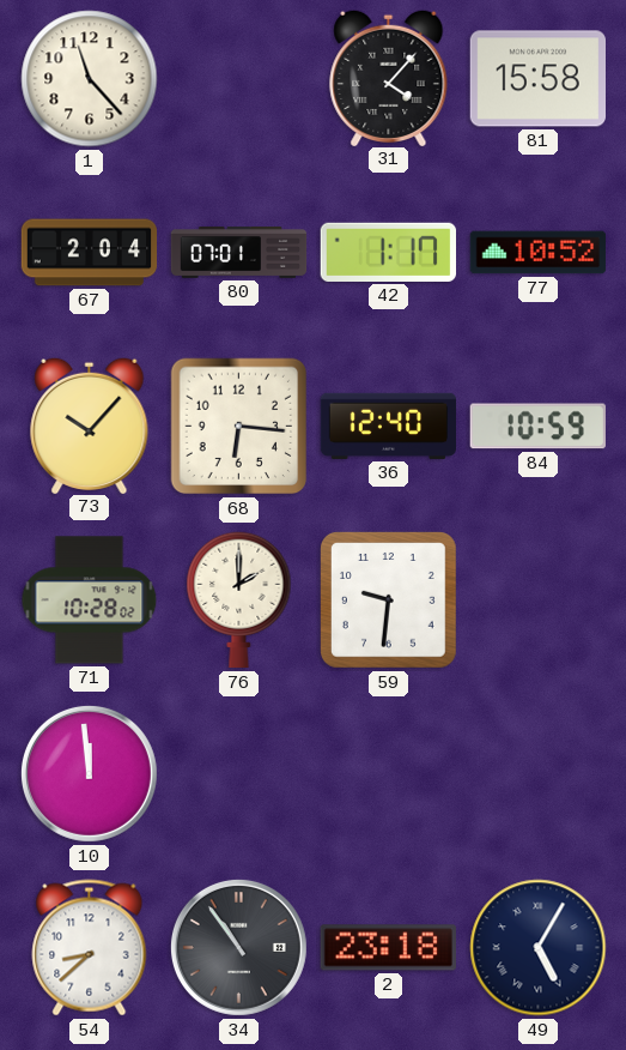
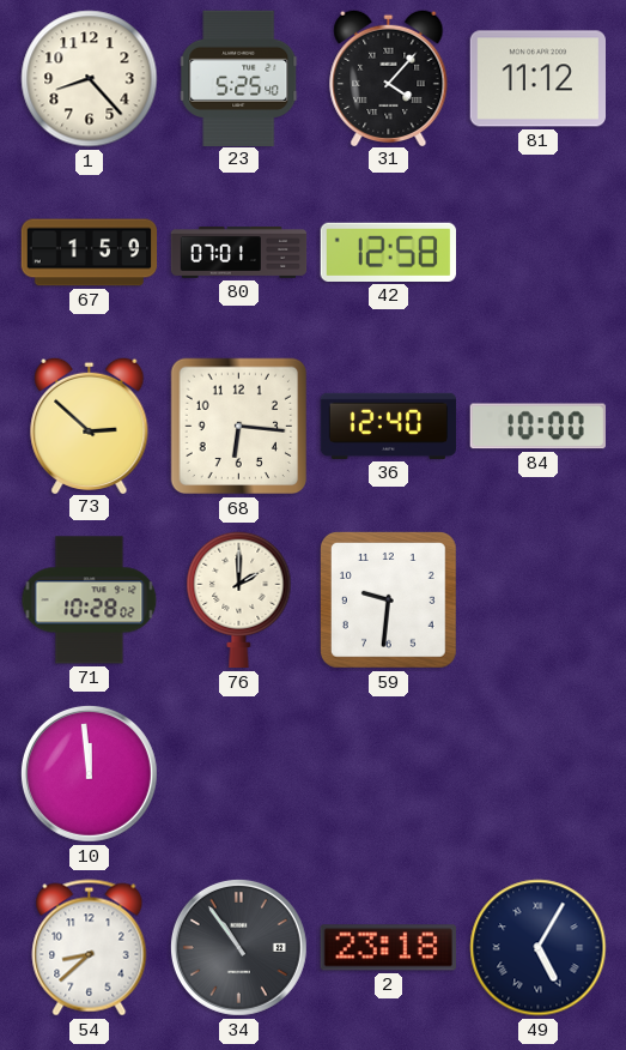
1: 11:23 -> 8:23 (90, 79)
23: none -> 5:25 (239, 78)
81: 15:58 -> 11:12 (537, 79)
67: 2:04 -> 1:59 (90, 253)
42: 1:17 -> 12:58 (388, 252)
77: 10:52 -> none (539, 253)
73: 10:07 -> 2:52 (90, 424)
84: 10:59 -> 10:00 (537, 427)
